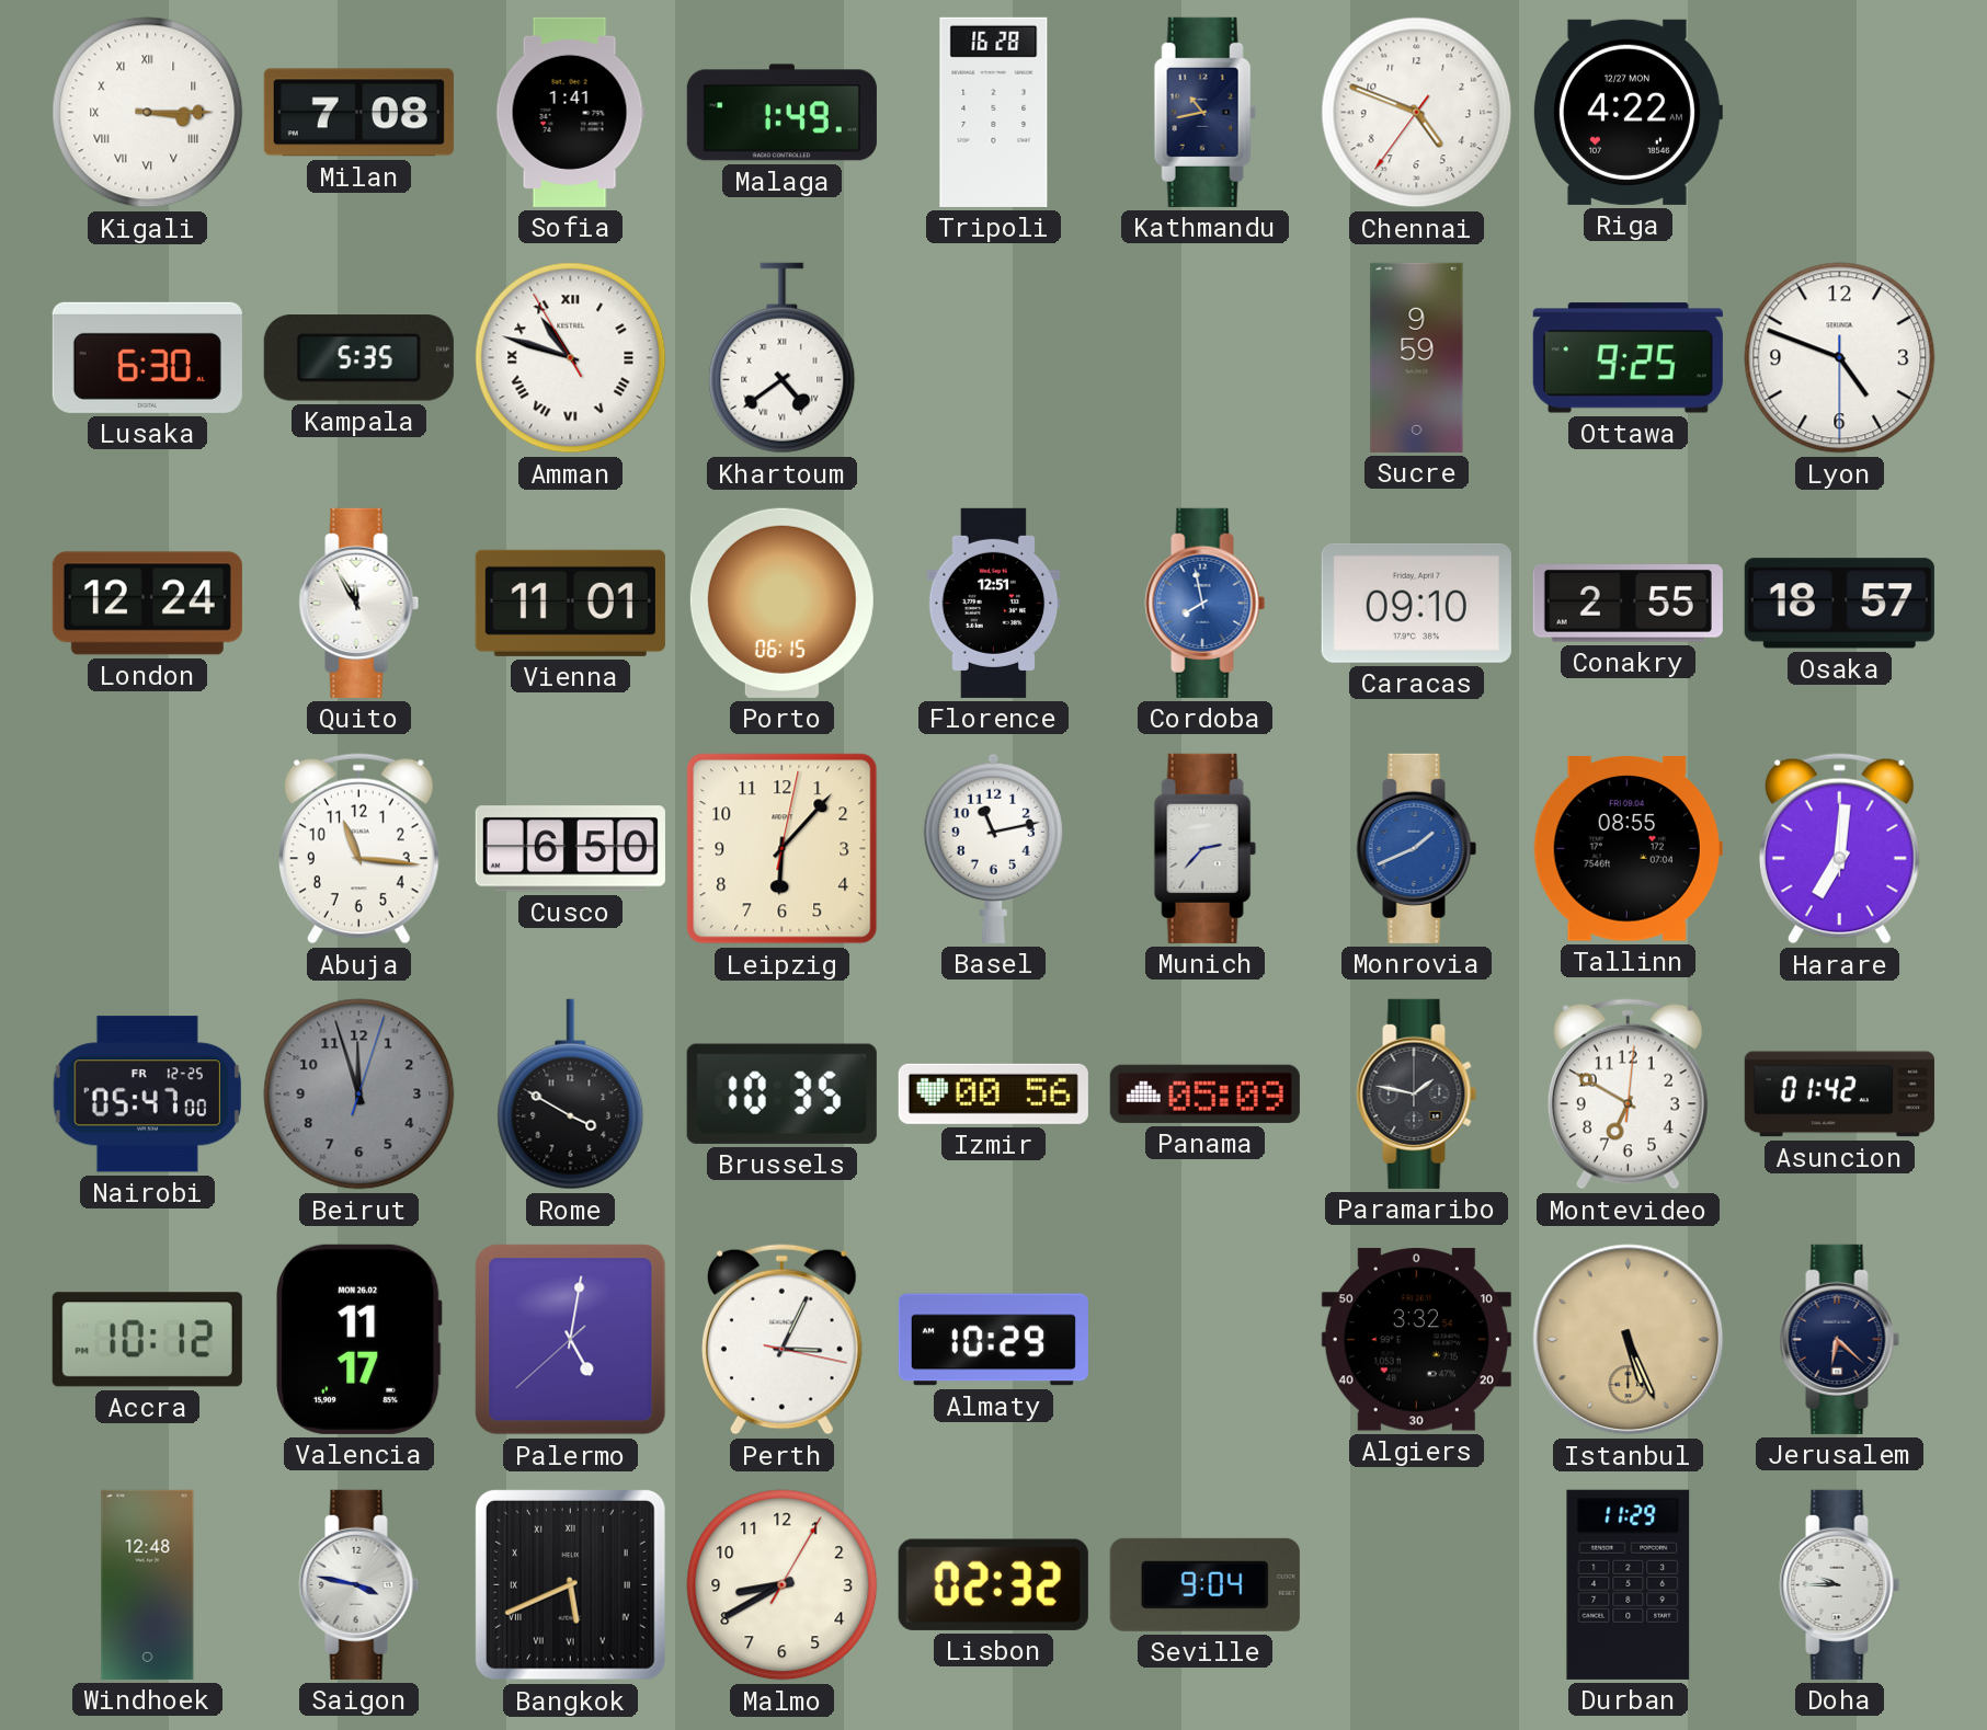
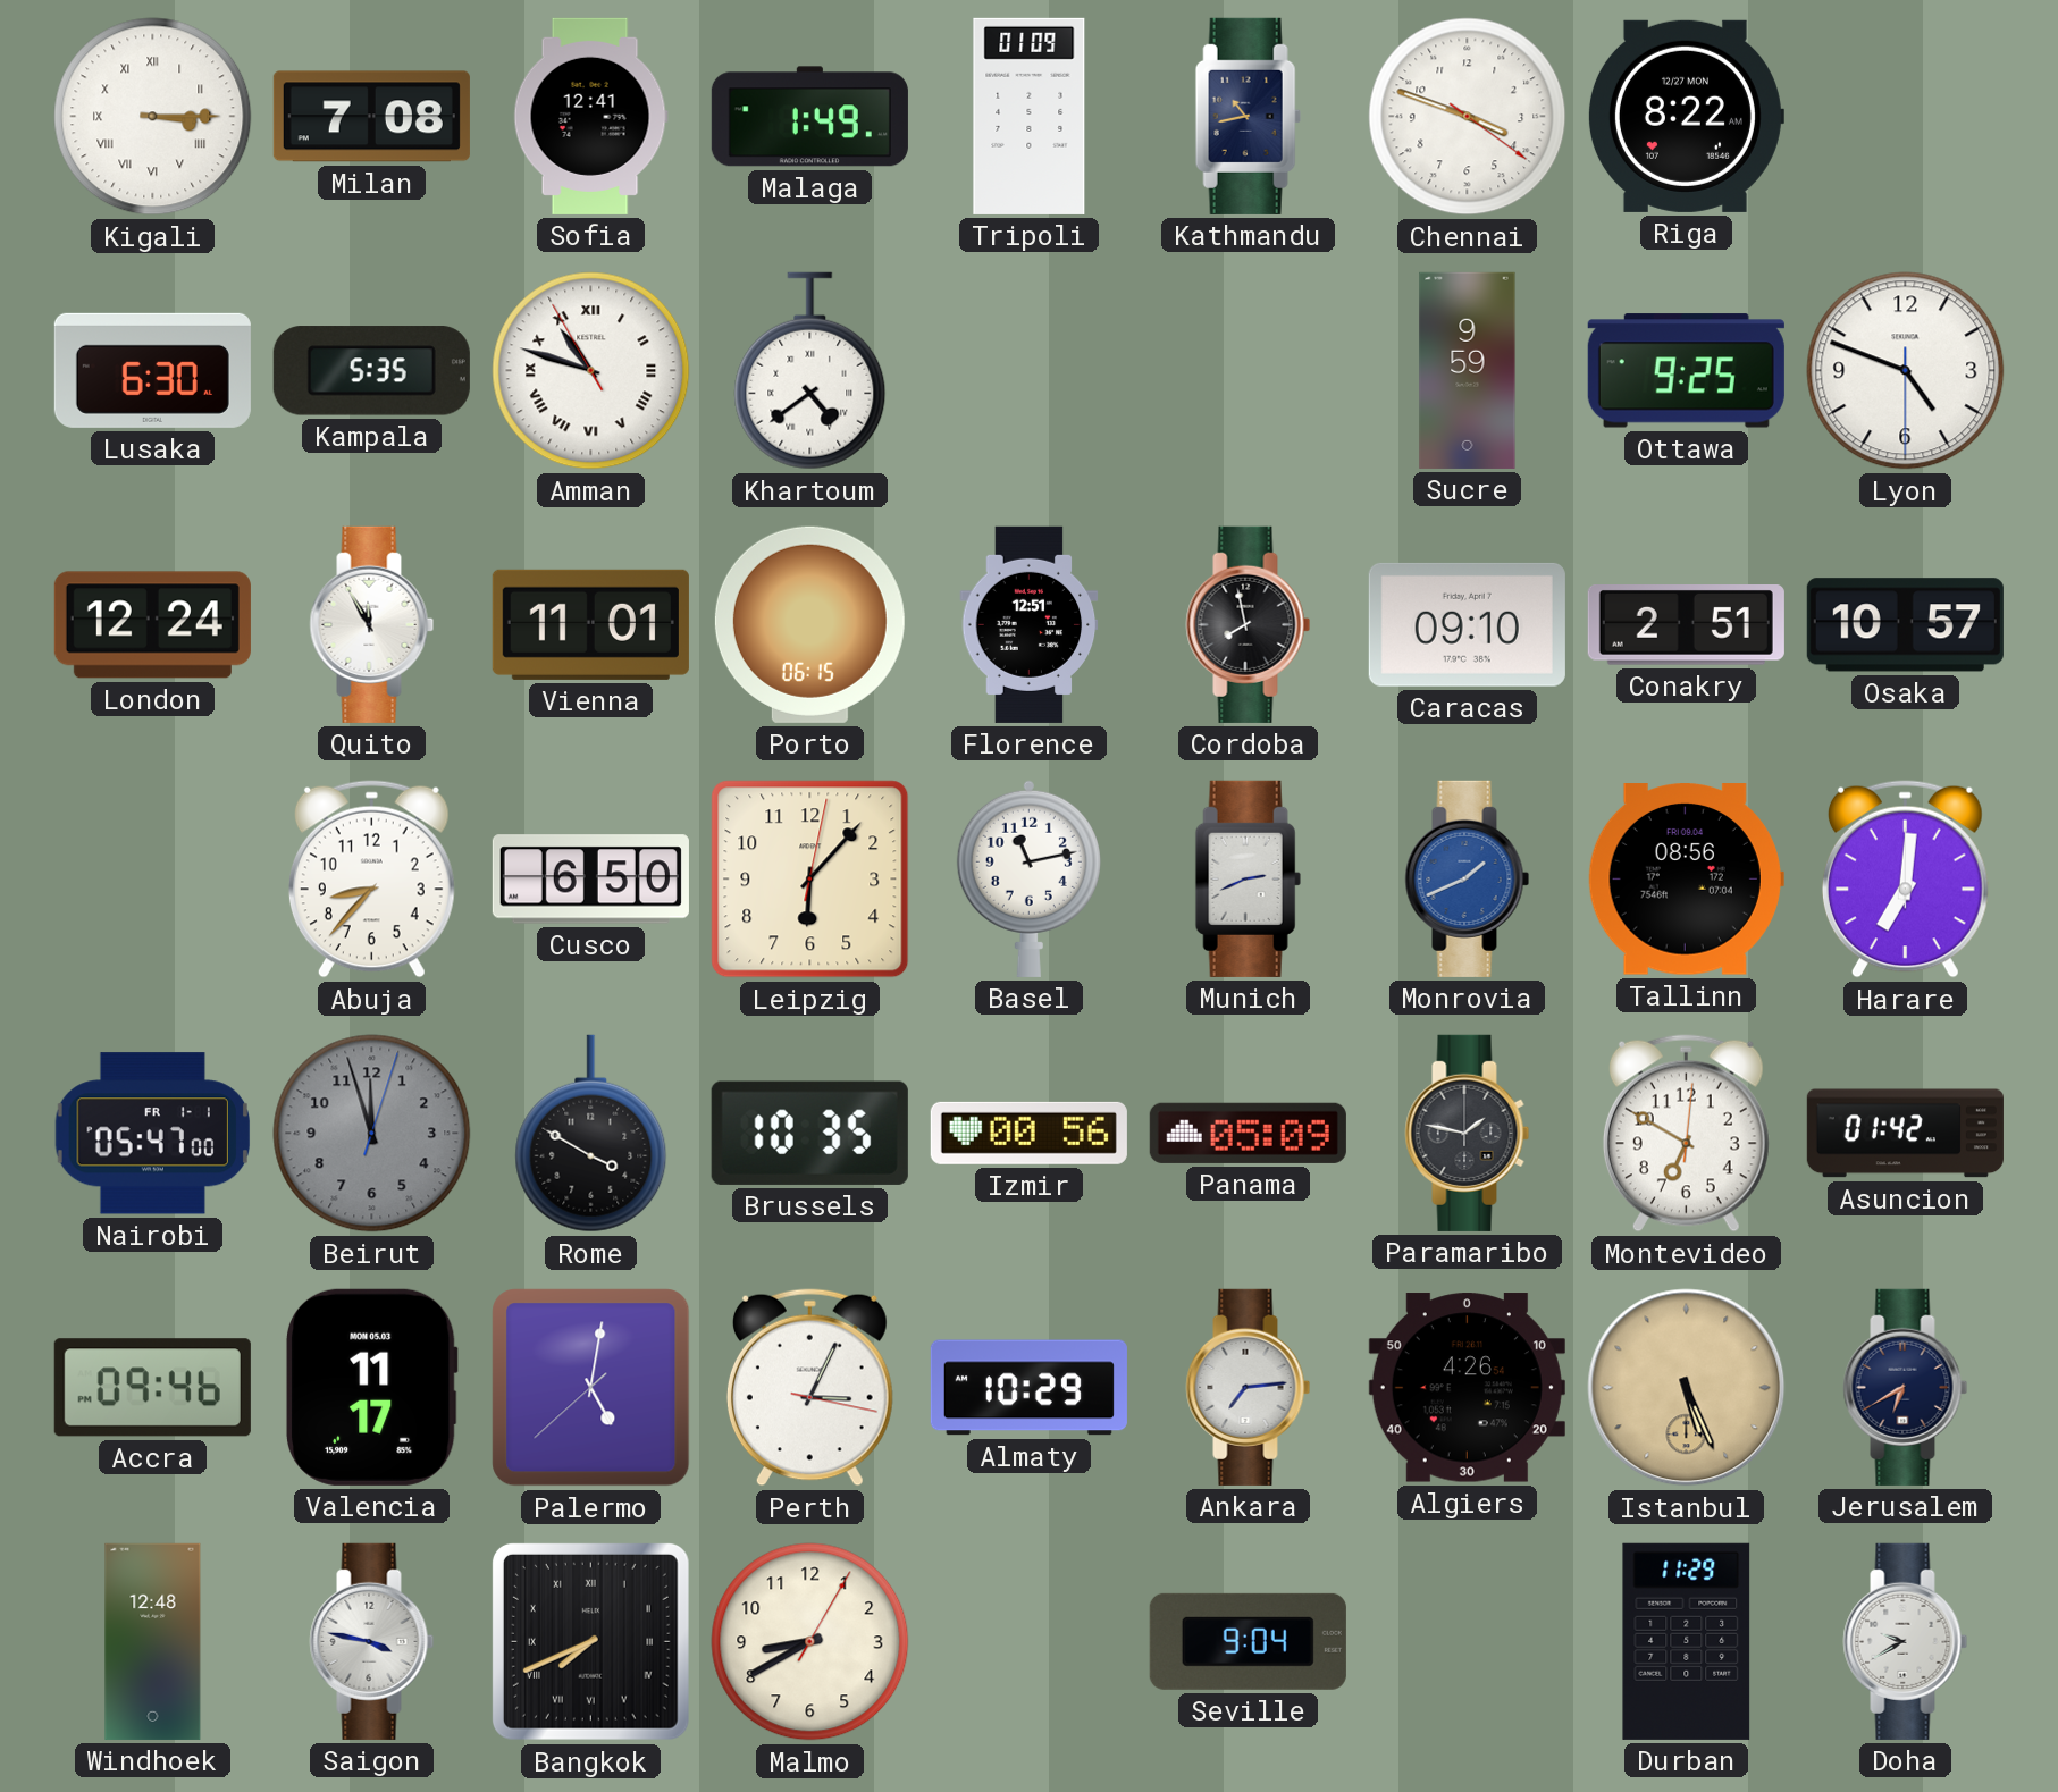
Sofia: 1:41 -> 12:41 (590, 116)
Tripoli: 16:28 -> 01:09 (1030, 116)
Chennai: 4:48 -> 3:48 (1468, 117)
Riga: 4:22 -> 8:22 (1686, 116)
Cordoba dial: blue -> black (1249, 624)
Conakry: 2:55 -> 2:51 (1686, 625)
Osaka: 18:57 -> 10:57 (1905, 625)
Abuja: 11:16 -> 8:37 (371, 880)
Munich: 2:37 -> 2:41 (1248, 878)
Tallinn: 08:55 -> 08:56 (1686, 880)
Nairobi date: FR 12-25 -> FR 1-1 (152, 1134)
Accra: 10:12 -> 09:46 (152, 1388)
Valencia date: MON 26.02 -> MON 05.03 (371, 1387)
Ankara: none -> 7:14 (1249, 1387)
Algiers: 3:32 -> 4:26 (1467, 1388)
Jerusalem: 6:22 -> 6:40 (1906, 1387)
Bangkok: 5:41 -> 7:41 (590, 1641)
Lisbon: 02:32 -> none (993, 1584)
Doha: 9:45 -> 9:40 (1906, 1641)
